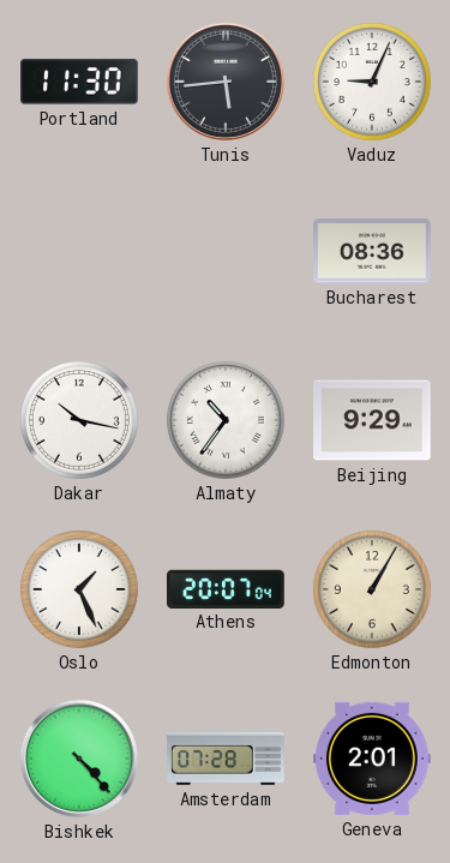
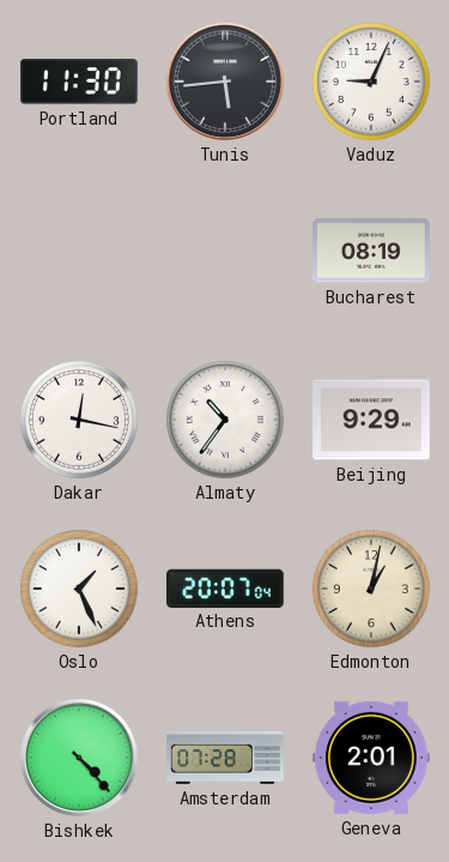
Bucharest: 08:36 -> 08:19 (372, 251)
Dakar: 10:17 -> 12:17 (79, 420)
Edmonton: 1:05 -> 1:02 (371, 589)
